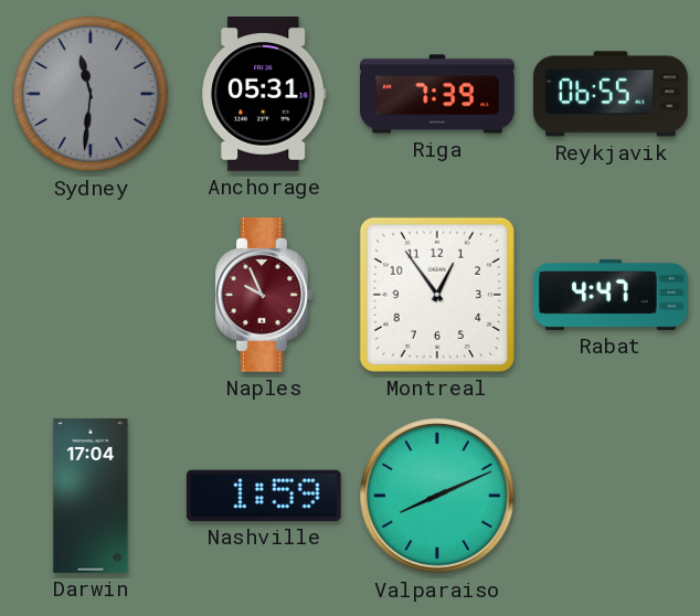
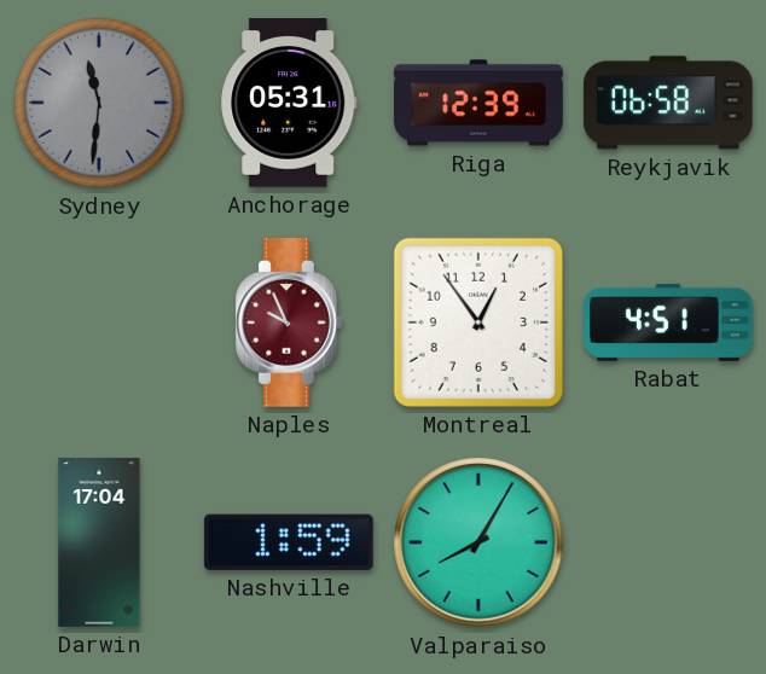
Riga: 7:39 -> 12:39 (478, 103)
Reykjavik: 06:55 -> 06:58 (669, 103)
Rabat: 4:47 -> 4:51 (668, 323)
Valparaiso: 8:11 -> 8:05 (478, 542)
